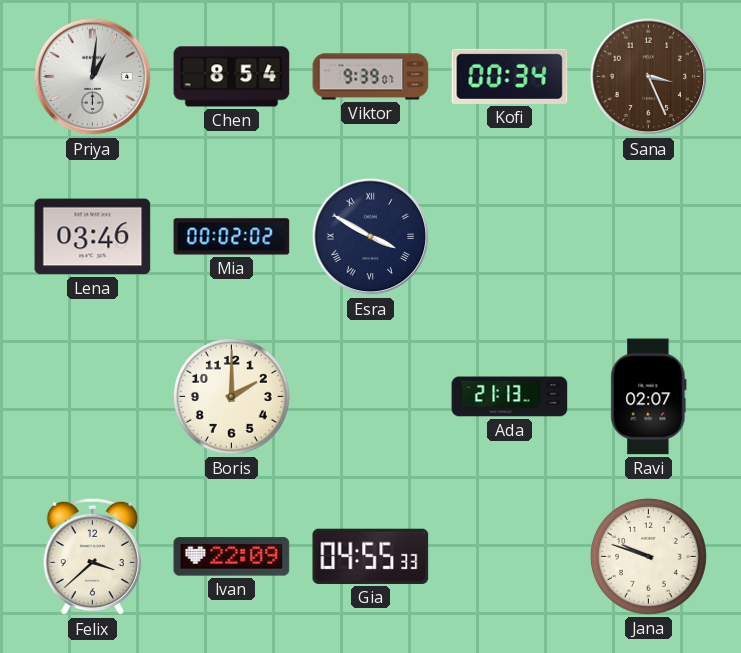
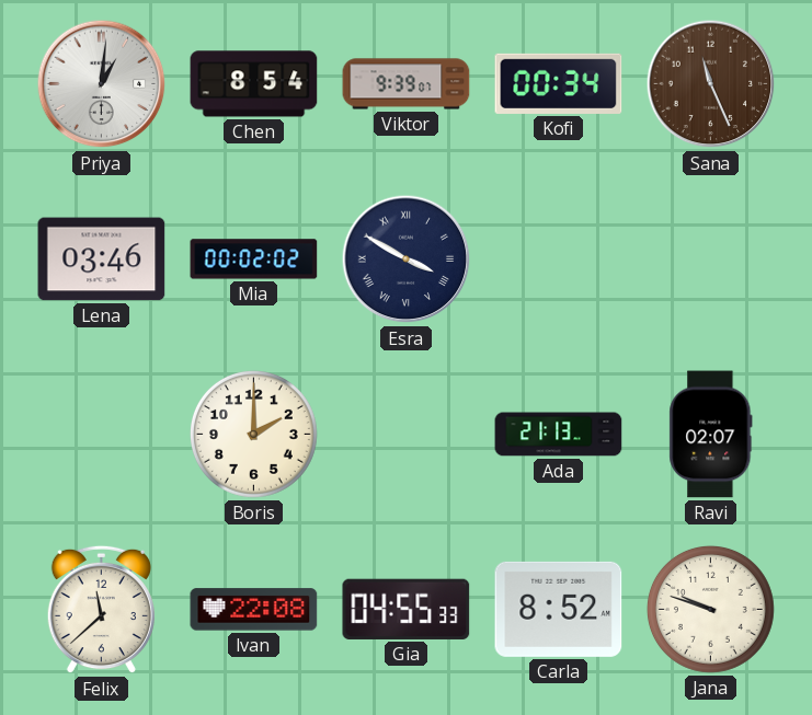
Sana: 3:26 -> 11:26 (711, 84)
Felix: 3:38 -> 11:38 (101, 610)
Ivan: 22:09 -> 22:08 (254, 610)
Carla: none -> 8:52 (559, 609)
